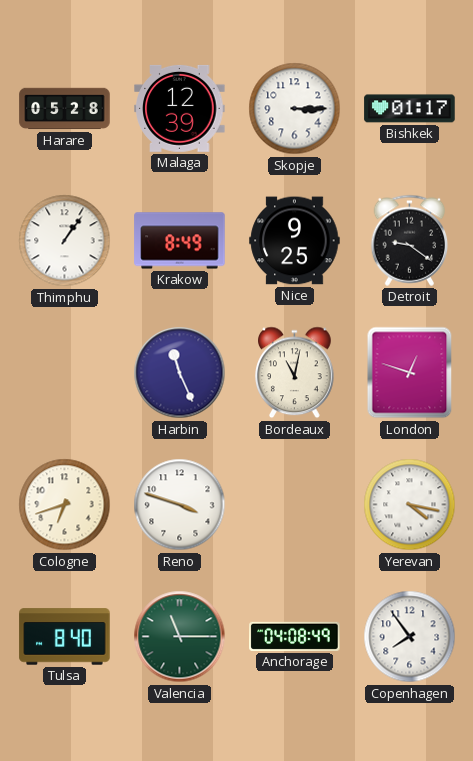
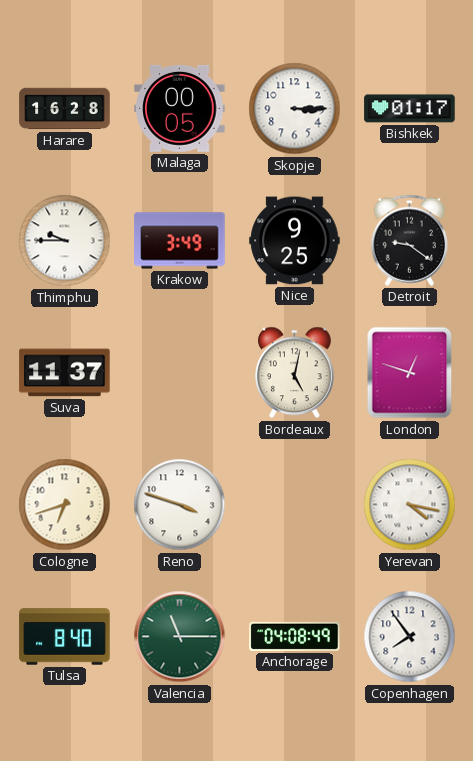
Harare: 05:28 -> 16:28 (65, 109)
Malaga: 12:39 -> 00:05 (180, 108)
Thimphu: 1:06 -> 9:45 (65, 241)
Krakow: 8:49 -> 3:49 (180, 241)
Suva: none -> 11:37 (65, 373)
Harbin: 11:26 -> none (180, 373)
Bordeaux: 11:02 -> 5:02 (295, 373)
